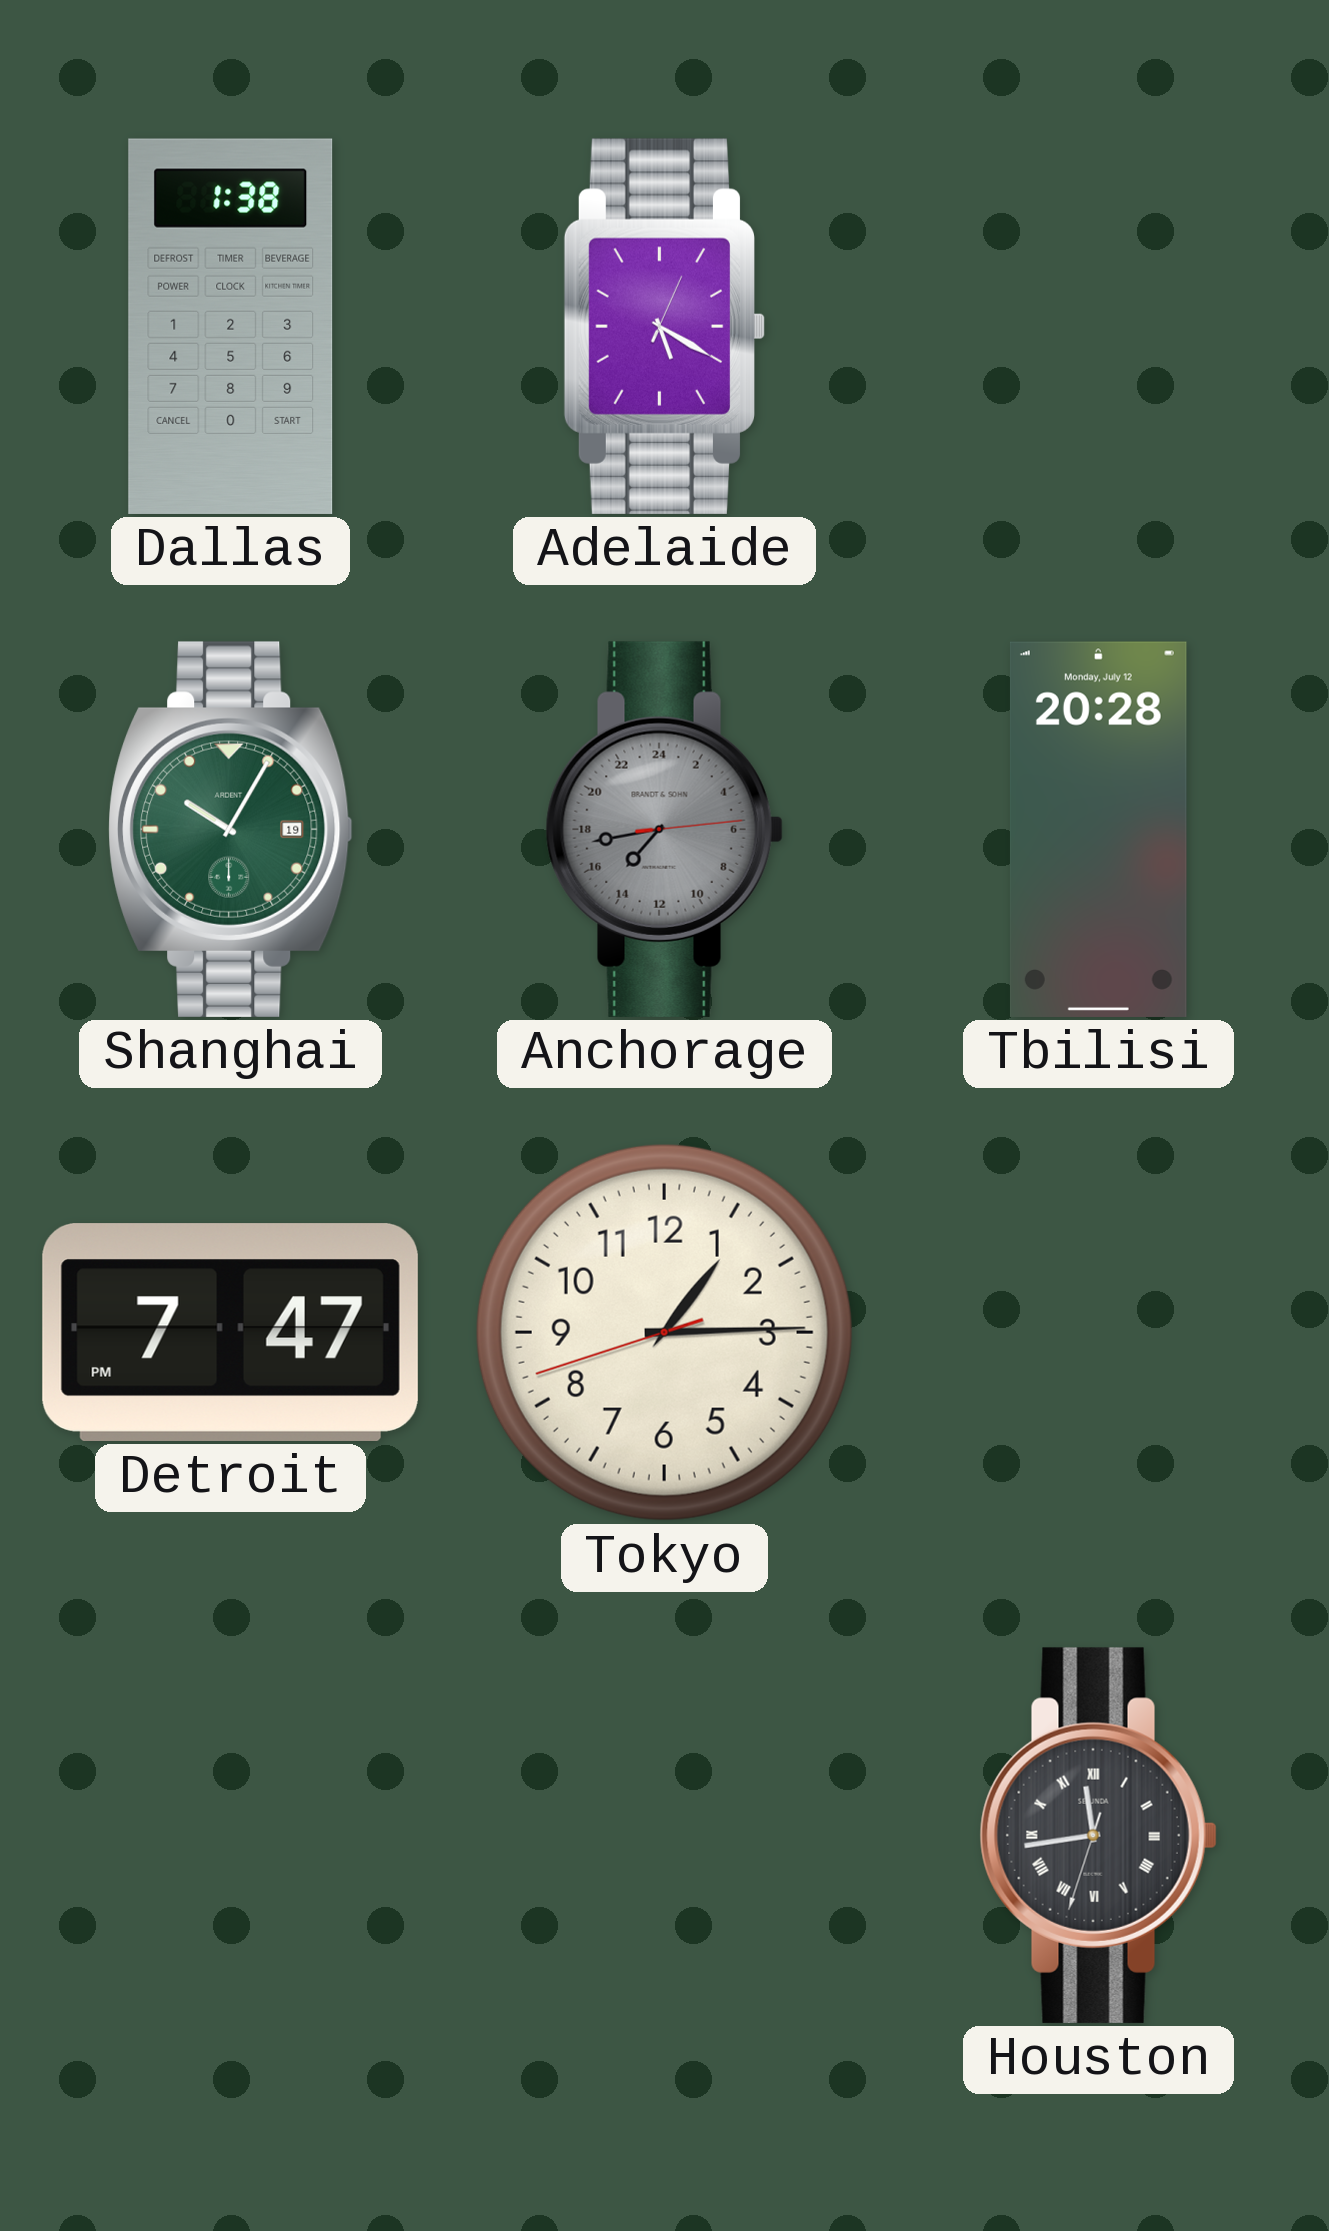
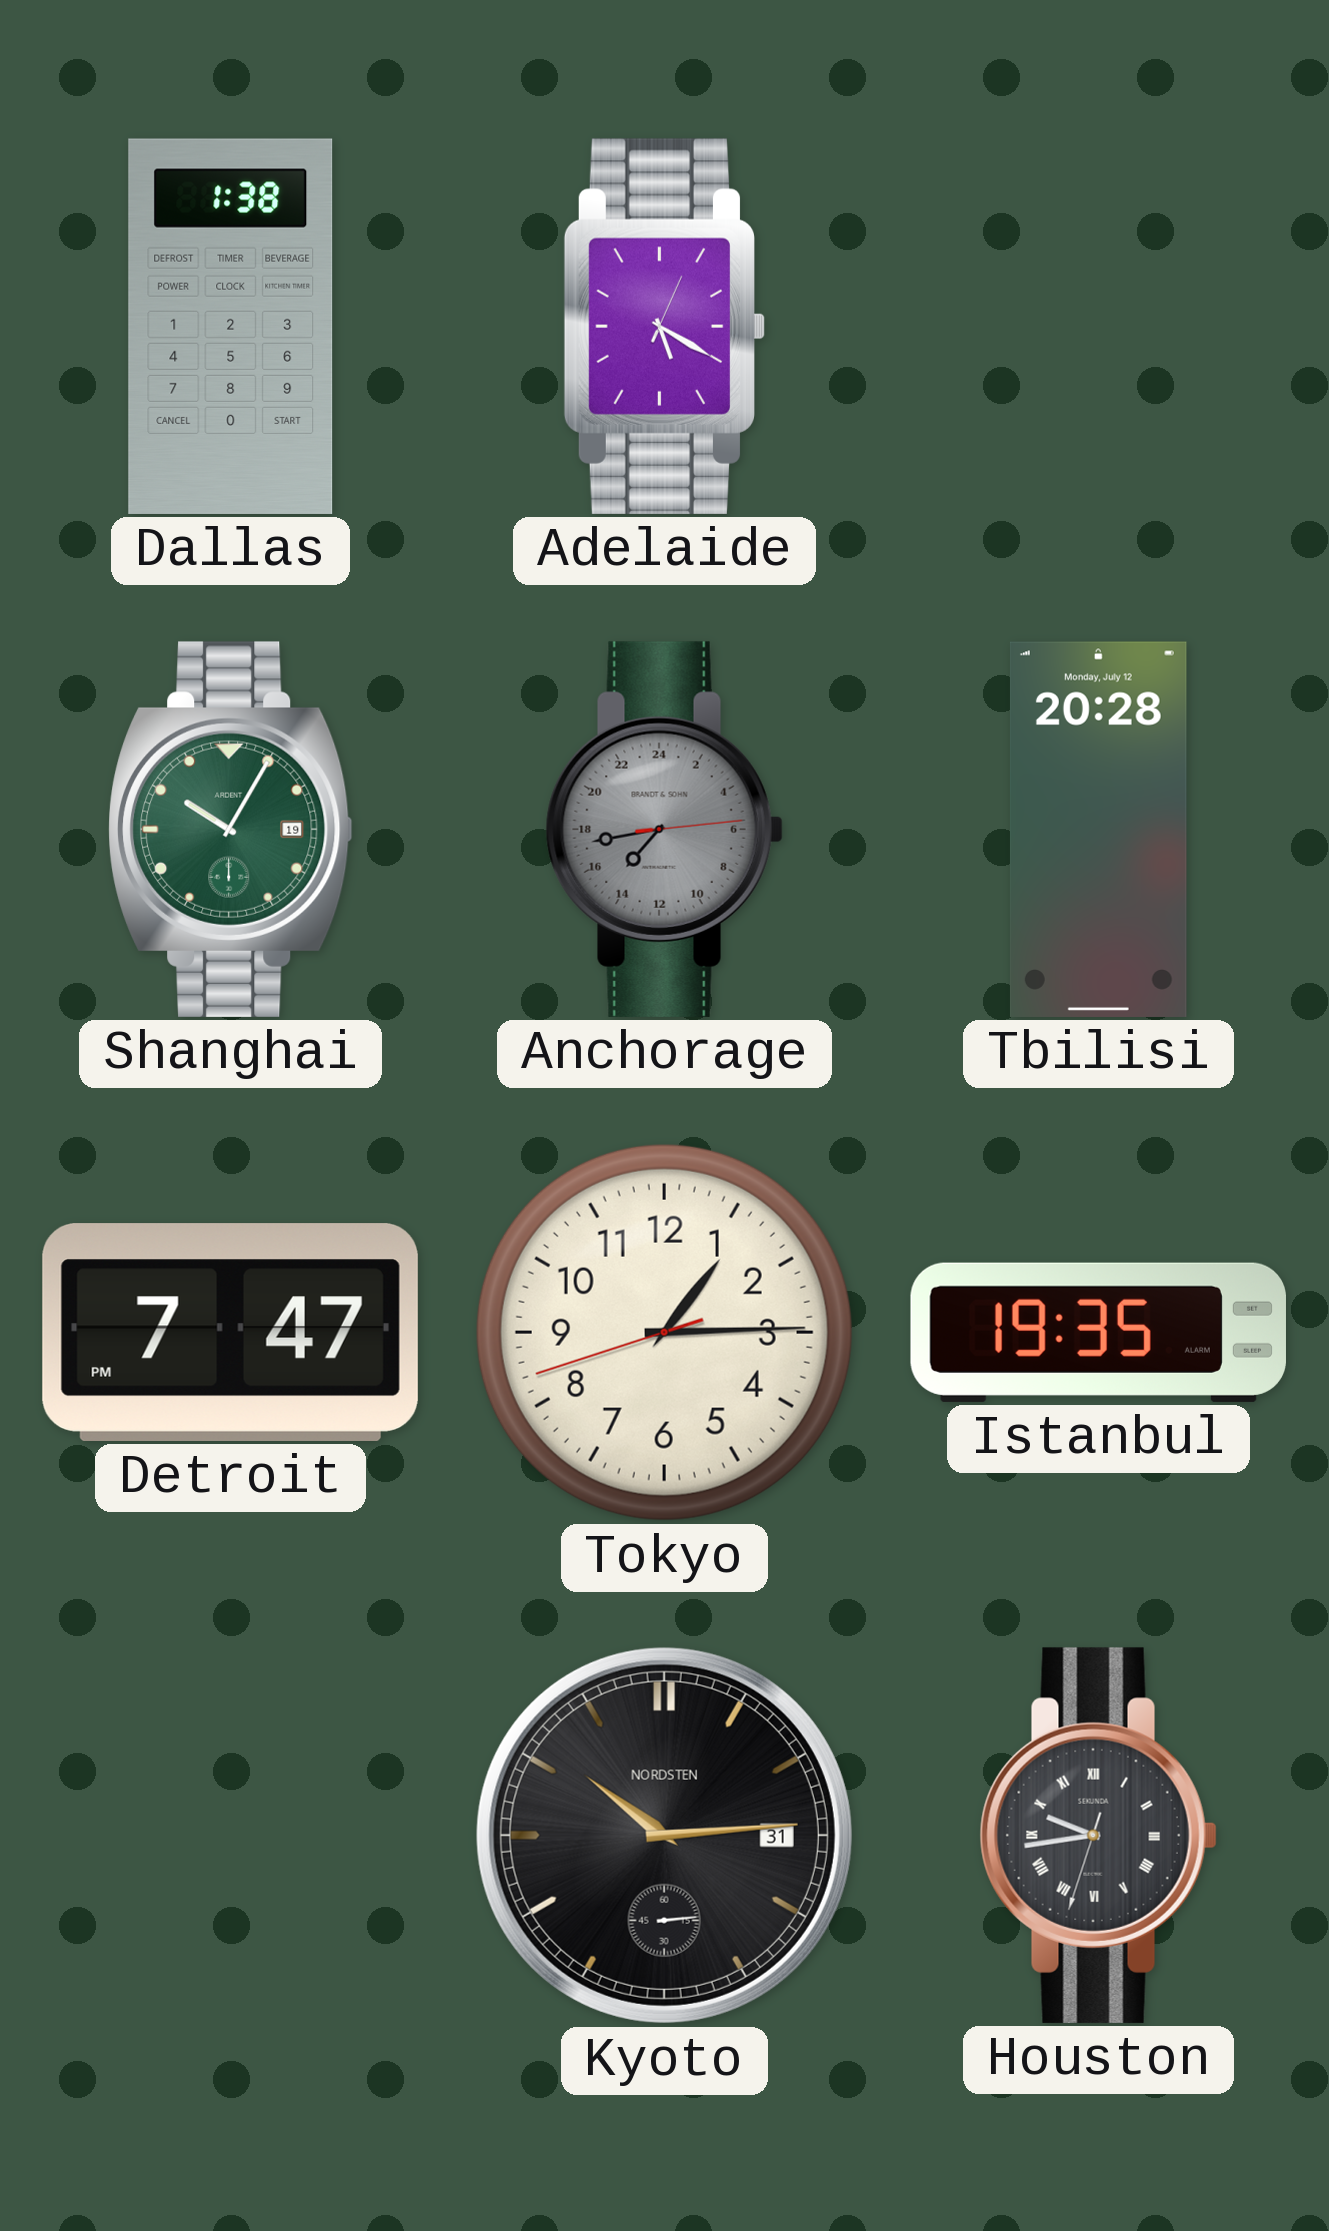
Istanbul: none -> 19:35 (1098, 1332)
Kyoto: none -> 10:14 (664, 1835)
Houston: 11:43 -> 9:43 (1098, 1835)
